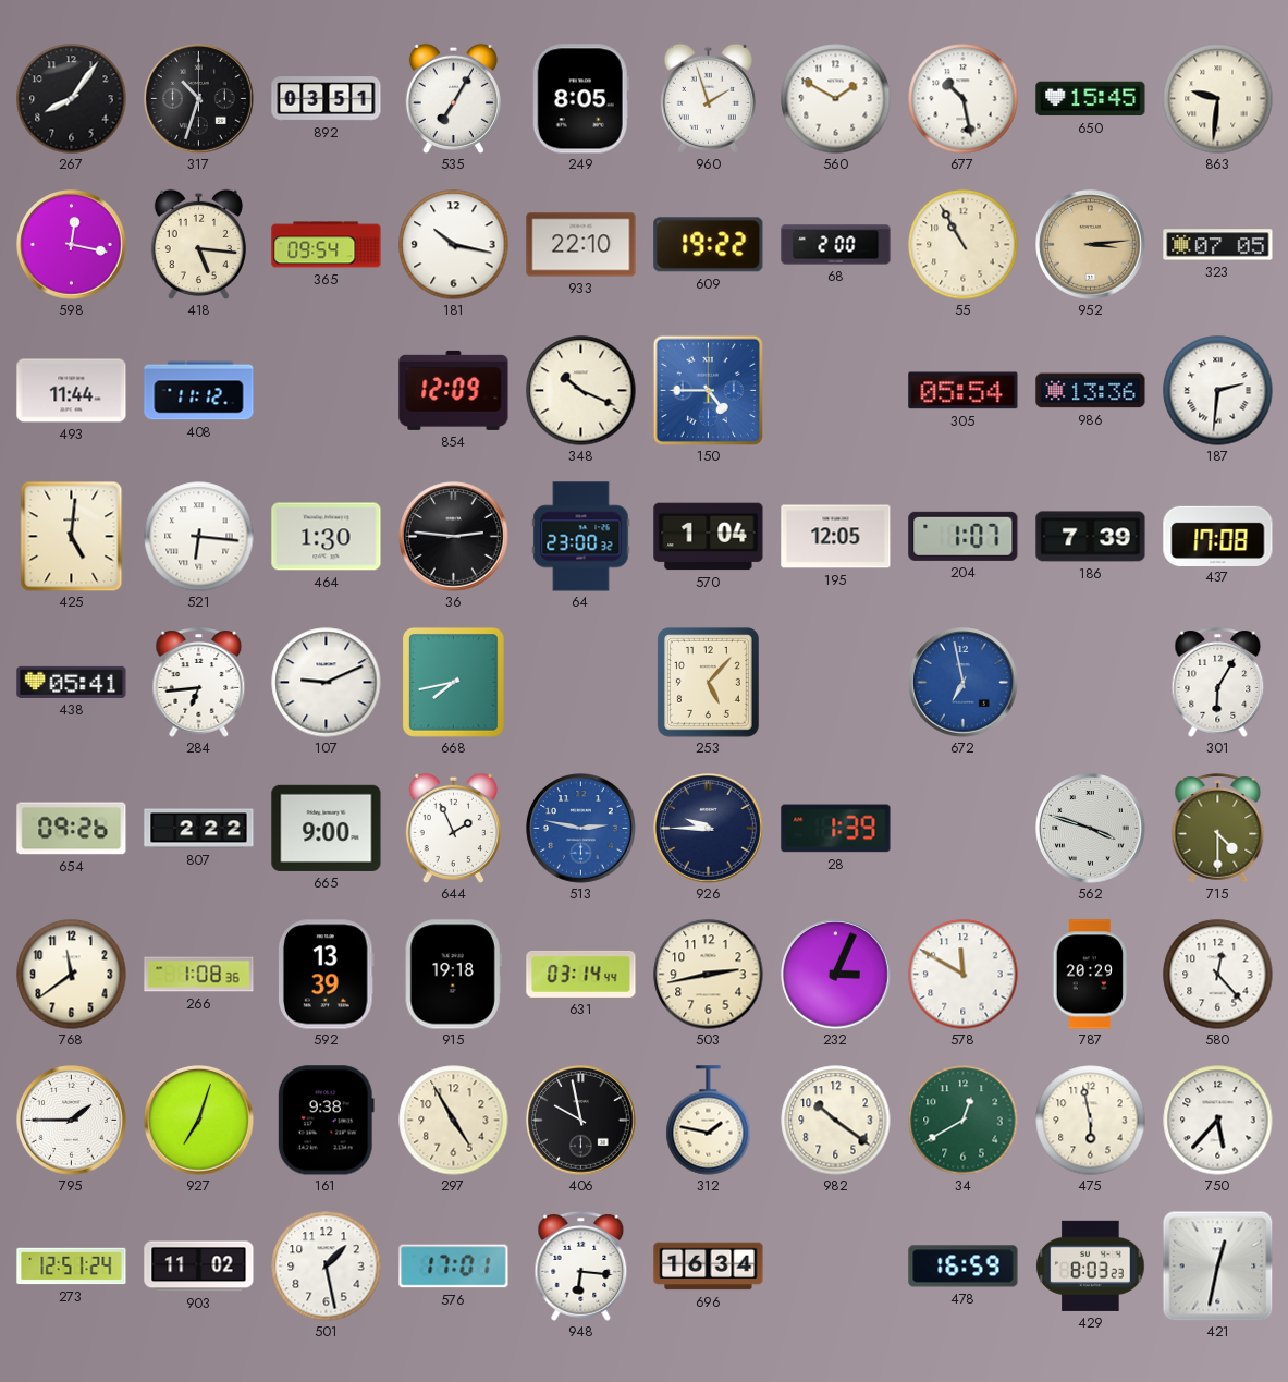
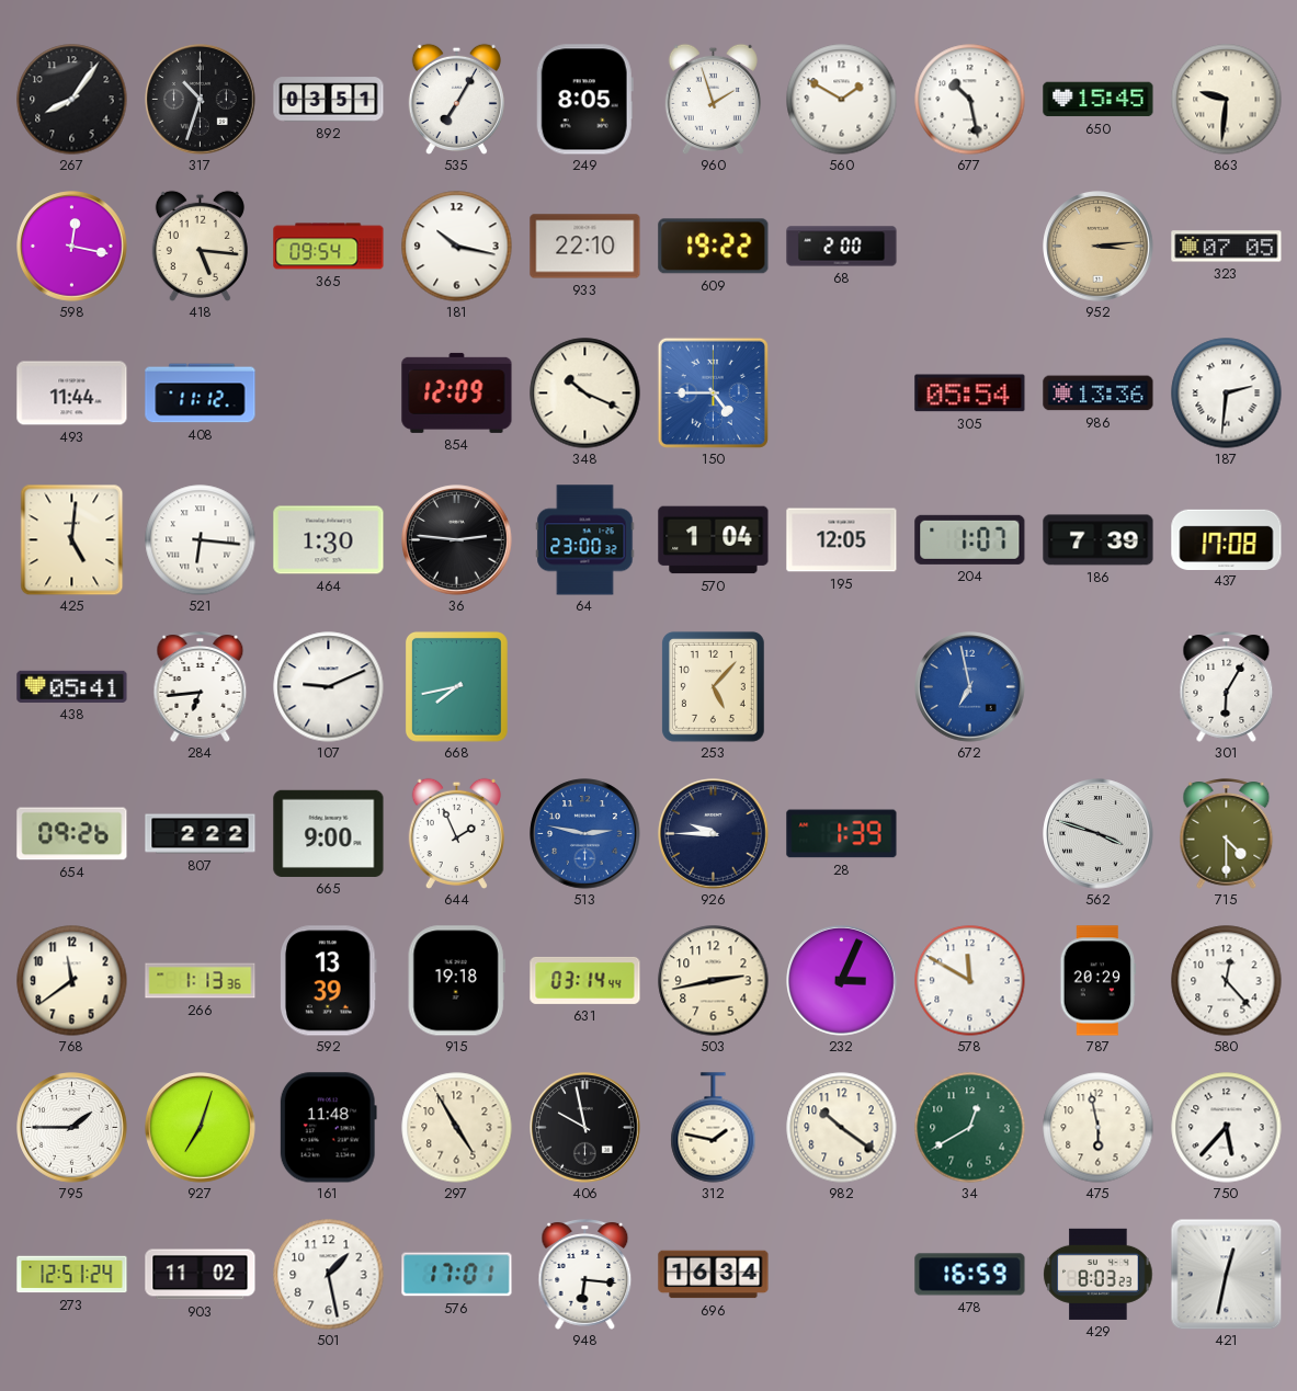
55: 10:55 -> none (964, 245)
266: 1:08 -> 1:13 (201, 981)
161: 9:38 -> 11:48 (328, 1128)
